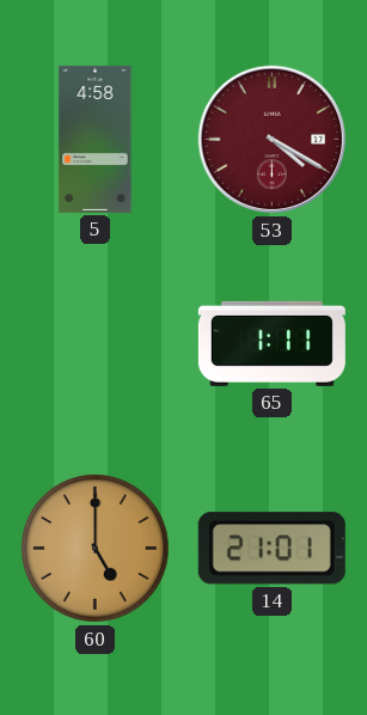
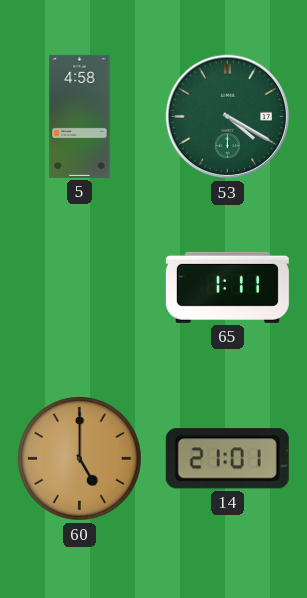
53 dial: burgundy -> green (228, 117)
